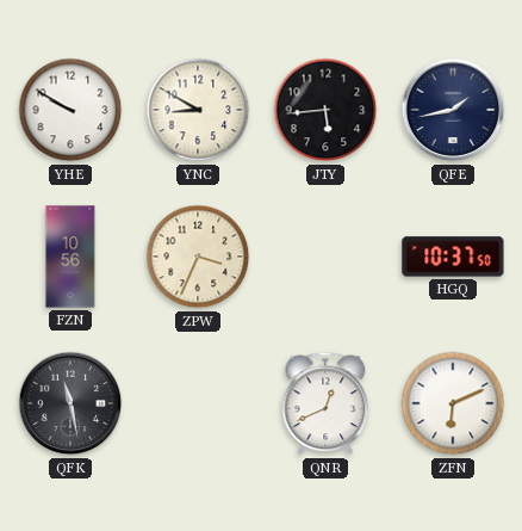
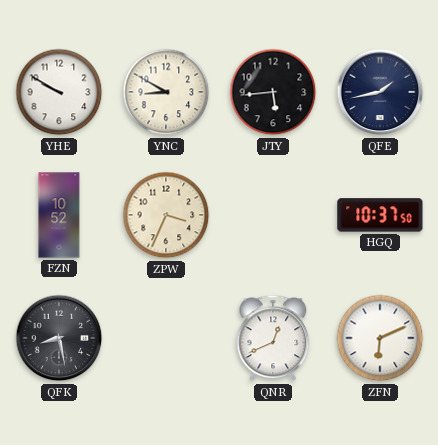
FZN: 10:56 -> 10:52 (59, 215)
QFK: 11:28 -> 8:28 (59, 338)
